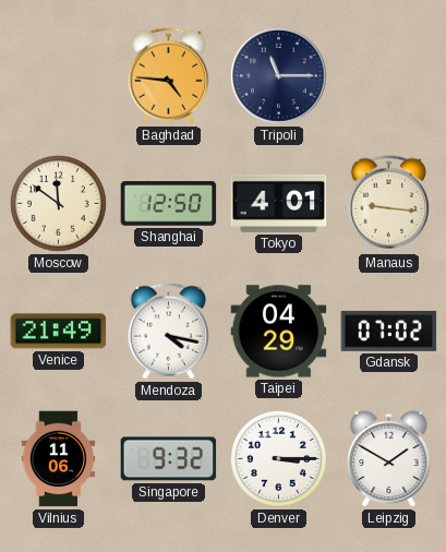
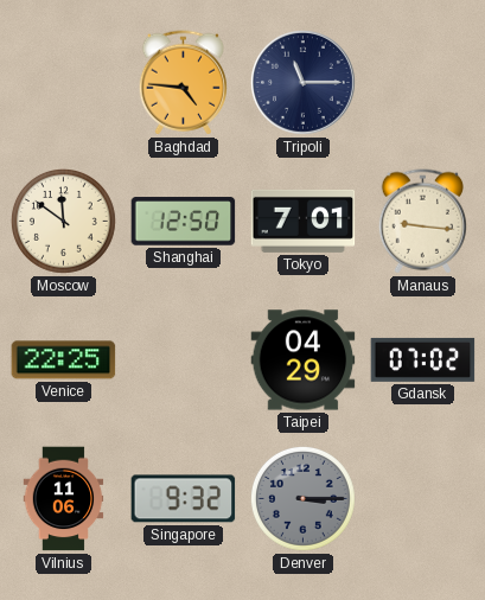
Tokyo: 4:01 -> 7:01 (304, 221)
Venice: 21:49 -> 22:25 (64, 360)
Mendoza: 4:17 -> none (168, 332)
Denver dial: white -> grey (302, 498)
Leipzig: 1:50 -> none (389, 458)
